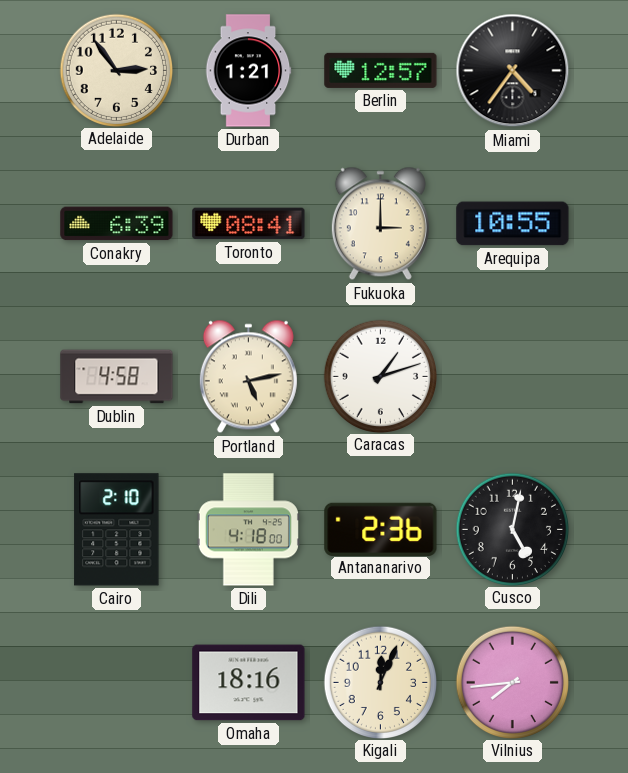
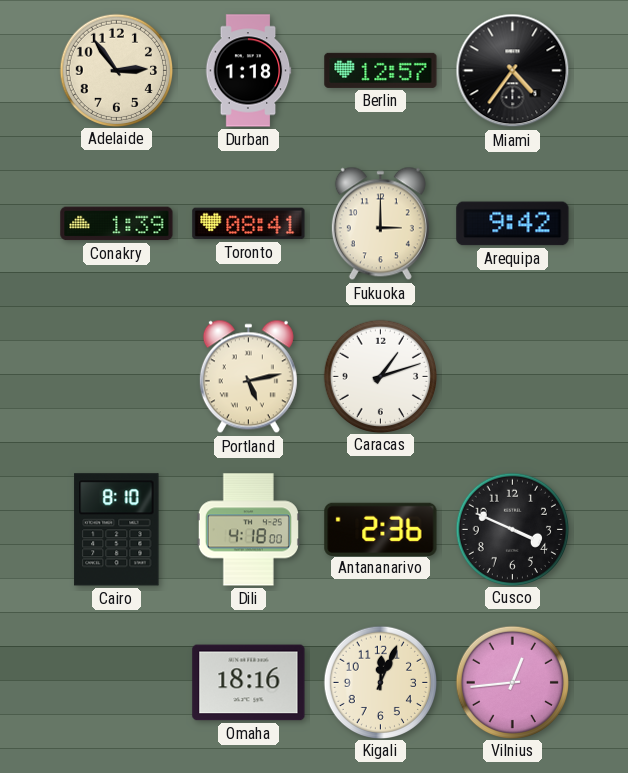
Durban: 1:21 -> 1:18 (248, 71)
Conakry: 6:39 -> 1:39 (117, 224)
Arequipa: 10:55 -> 9:42 (513, 224)
Dublin: 4:58 -> none (117, 377)
Cairo: 2:10 -> 8:10 (117, 530)
Cusco: 5:02 -> 3:49 (512, 529)
Vilnius: 7:44 -> 12:44 (512, 682)
